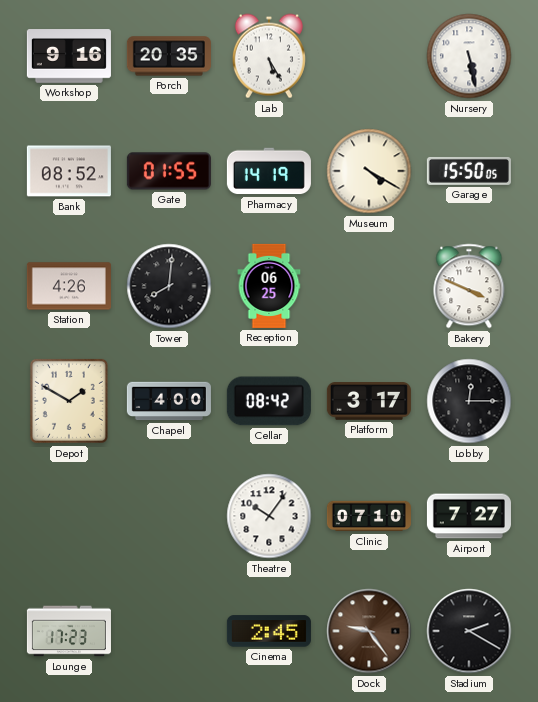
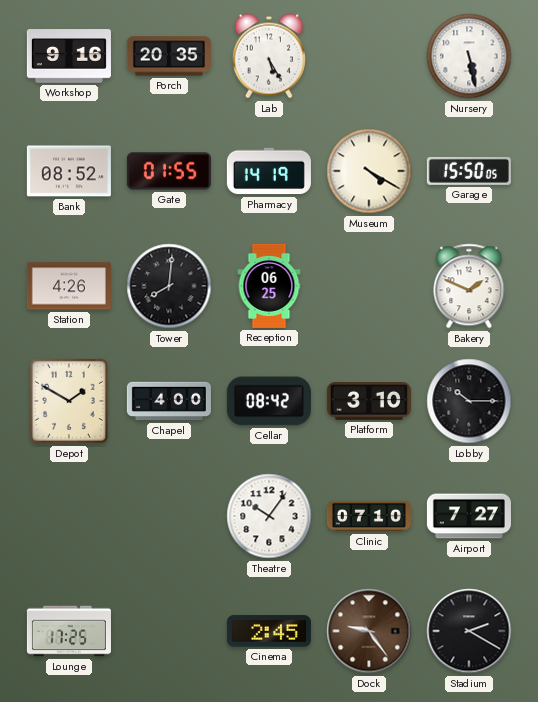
Bakery: 3:49 -> 1:49 (469, 286)
Platform: 3:17 -> 3:10 (369, 401)
Lobby: 12:15 -> 10:15 (469, 401)
Lounge: 17:23 -> 17:25 (69, 631)
